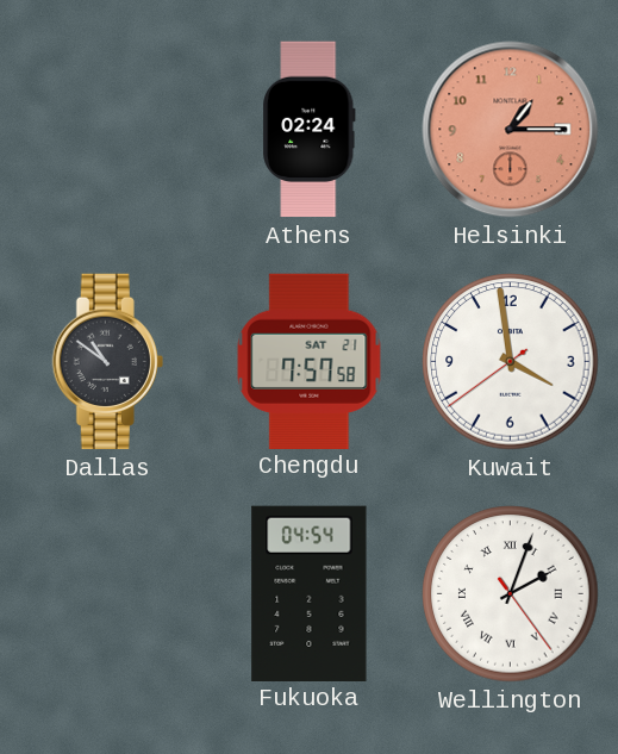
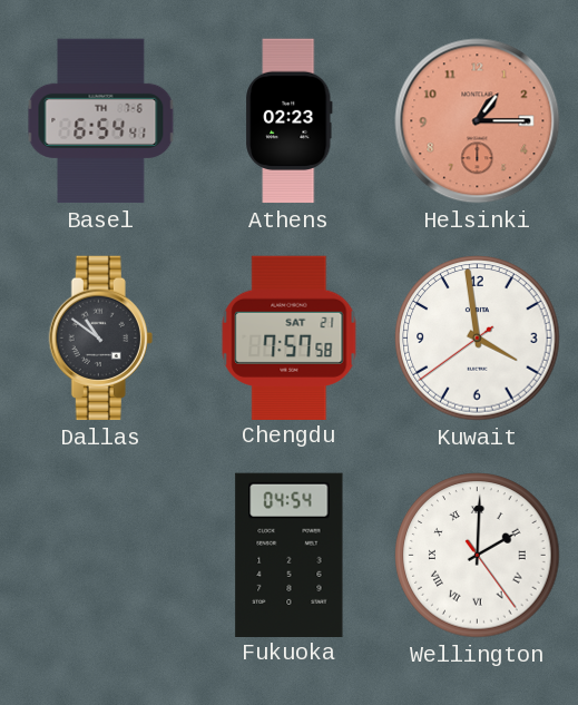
Basel: none -> 6:54 (101, 121)
Athens: 02:24 -> 02:23 (288, 121)
Wellington: 2:03 -> 2:00 (478, 556)
